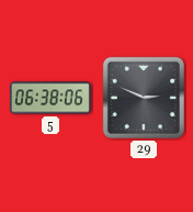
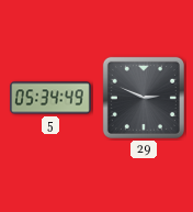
5: 06:38 -> 05:34 (50, 98)
